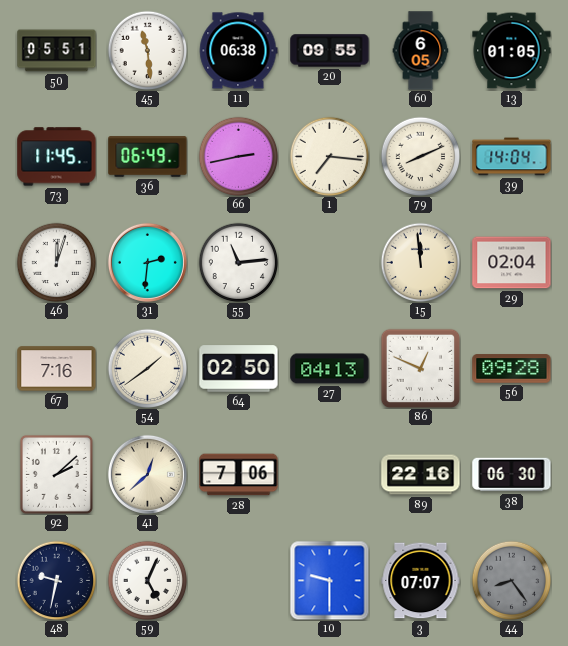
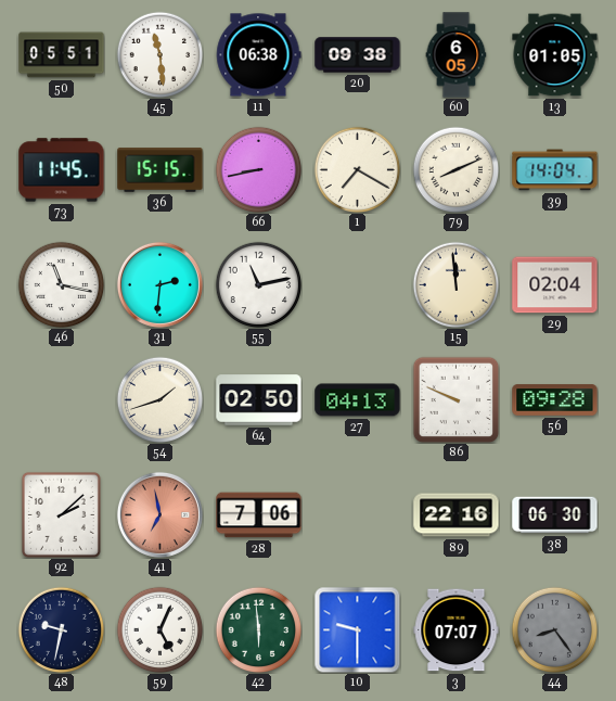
20: 09:55 -> 09:38 (358, 55)
36: 06:49 -> 15:15 (161, 170)
66: 2:43 -> 8:43 (258, 169)
1: 7:16 -> 7:20 (357, 169)
46: 12:03 -> 11:17 (61, 284)
55: 11:14 -> 11:13 (258, 284)
67: 7:16 -> none (57, 369)
54: 1:39 -> 1:42 (159, 399)
86: 12:49 -> 9:49 (455, 399)
41: 12:38 -> 6:58 (159, 514)
41 dial: cream -> salmon (159, 514)
42: none -> 5:59 (258, 629)
